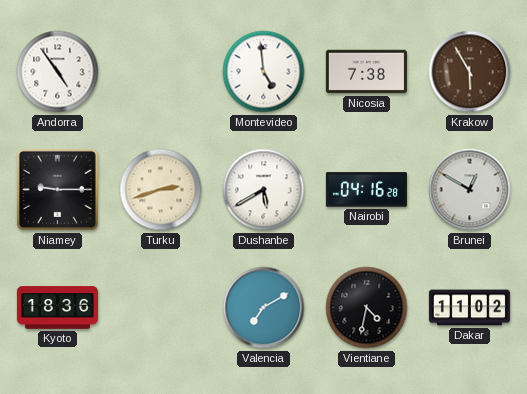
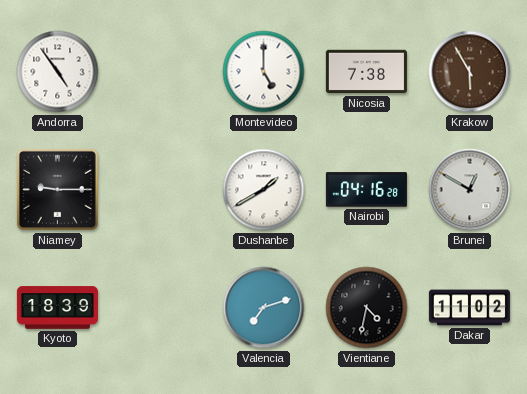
Montevideo: 4:59 -> 5:00 (264, 72)
Turku: 2:42 -> none (161, 190)
Dushanbe: 5:40 -> 1:40 (264, 190)
Kyoto: 18:36 -> 18:39 (57, 308)
Valencia: 7:10 -> 7:12 (264, 308)
